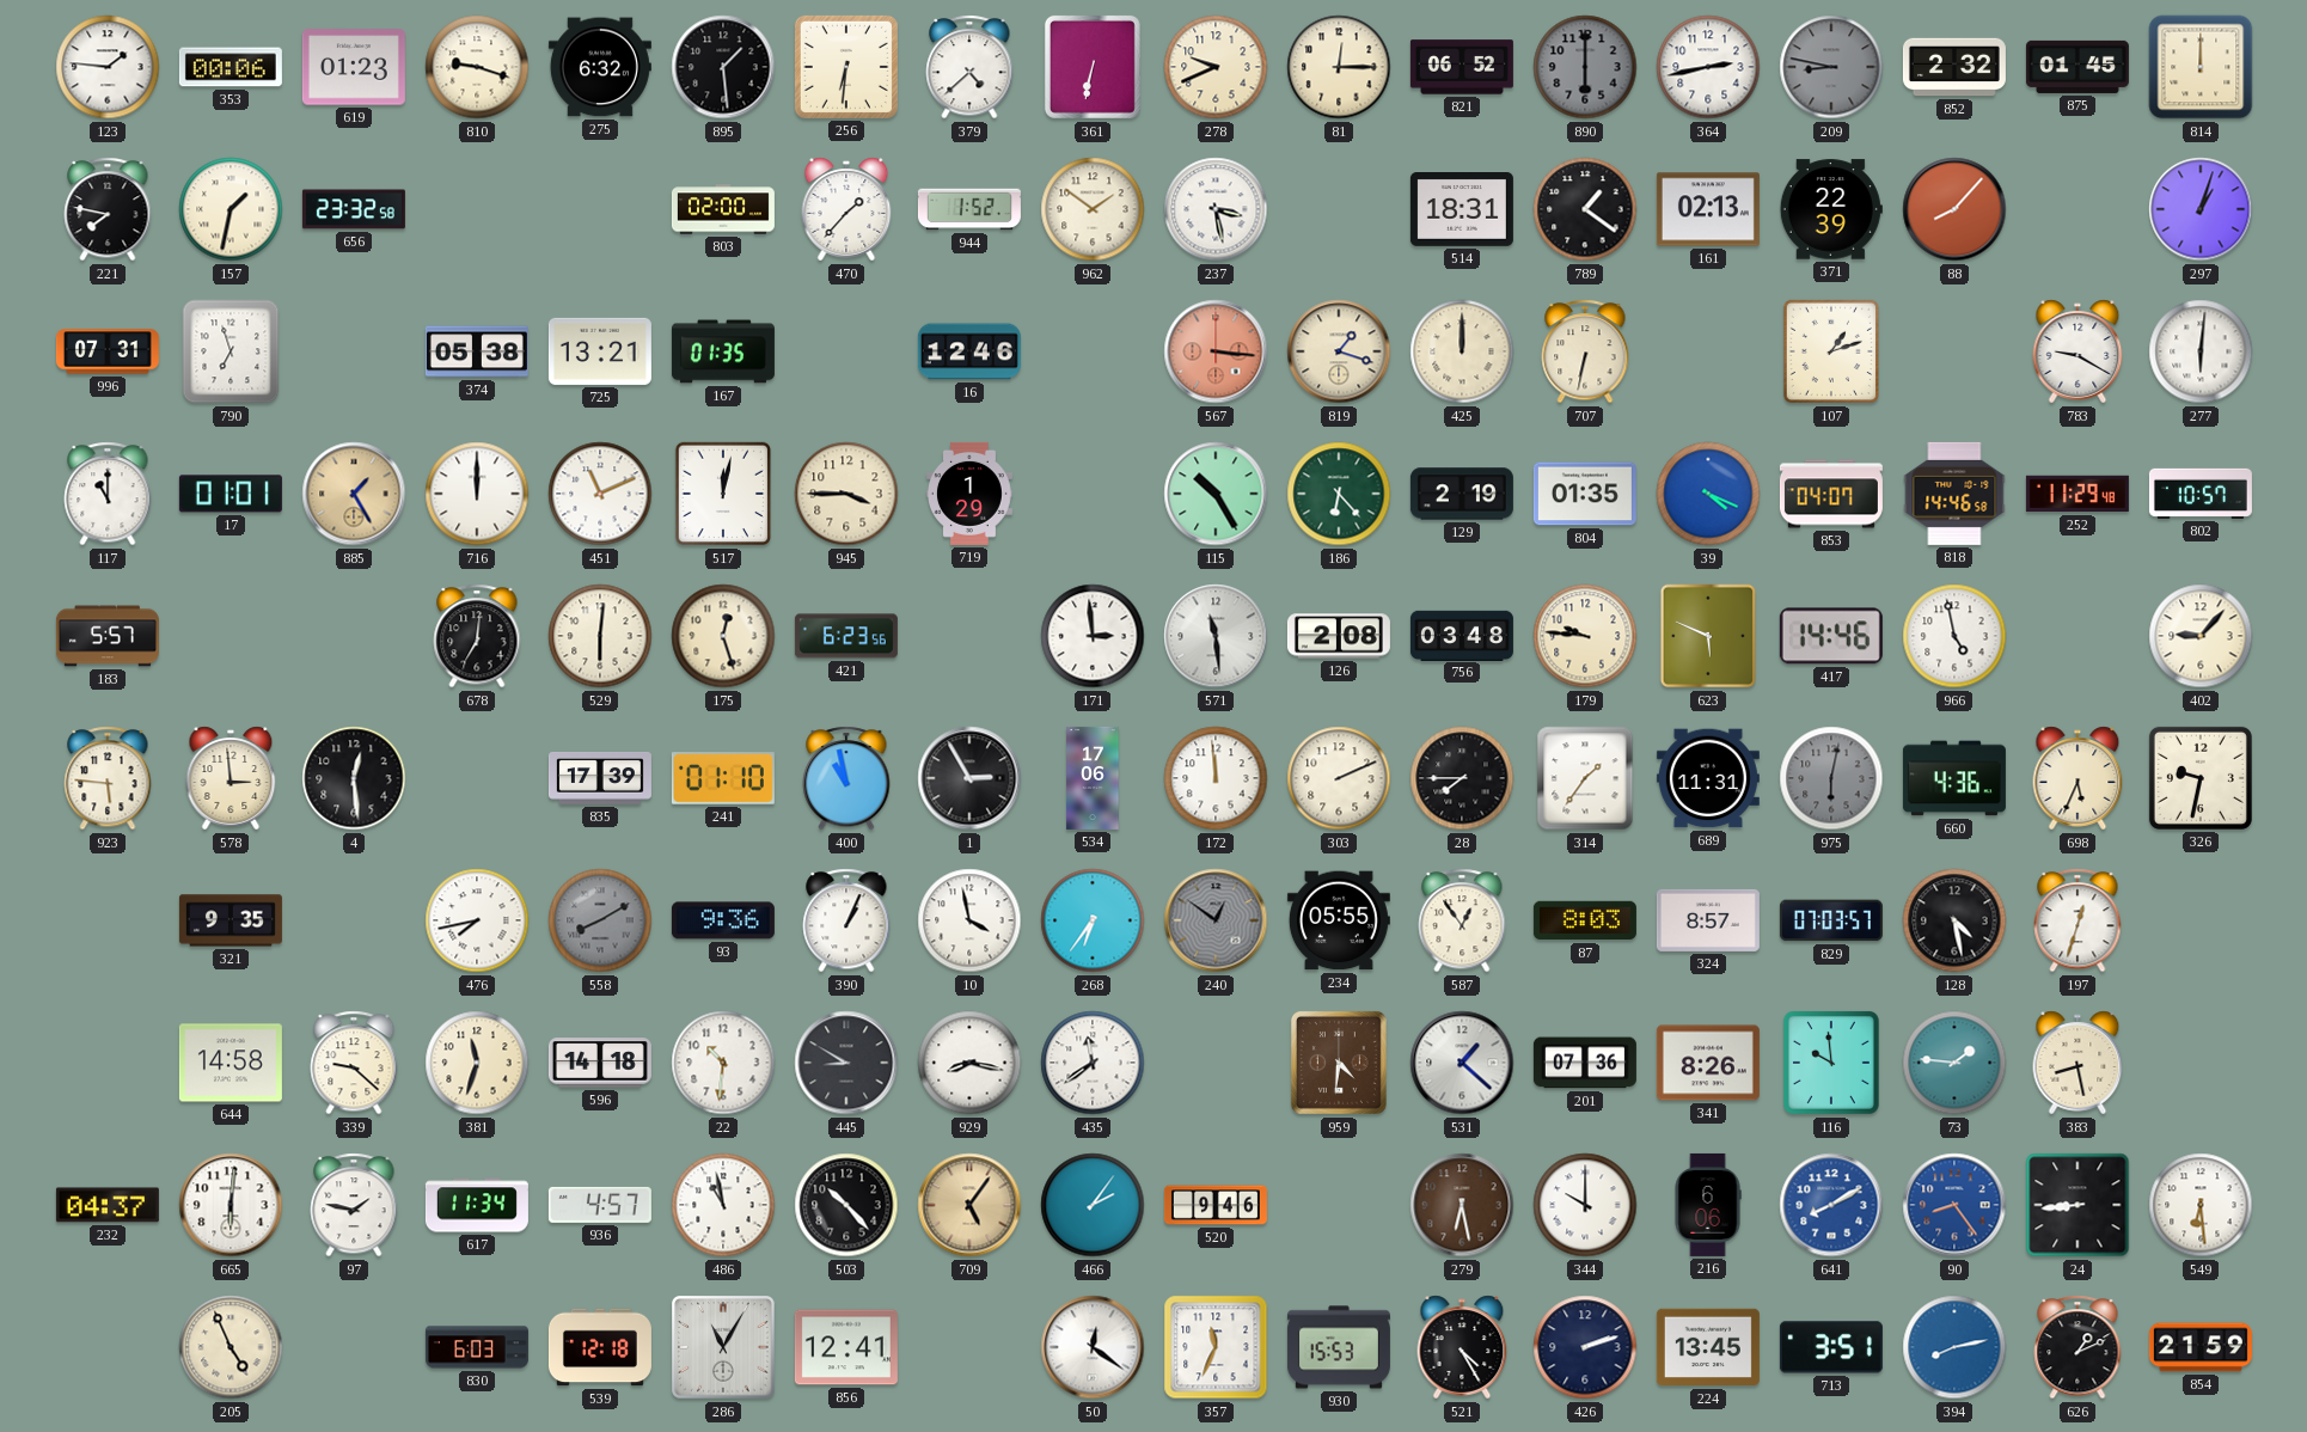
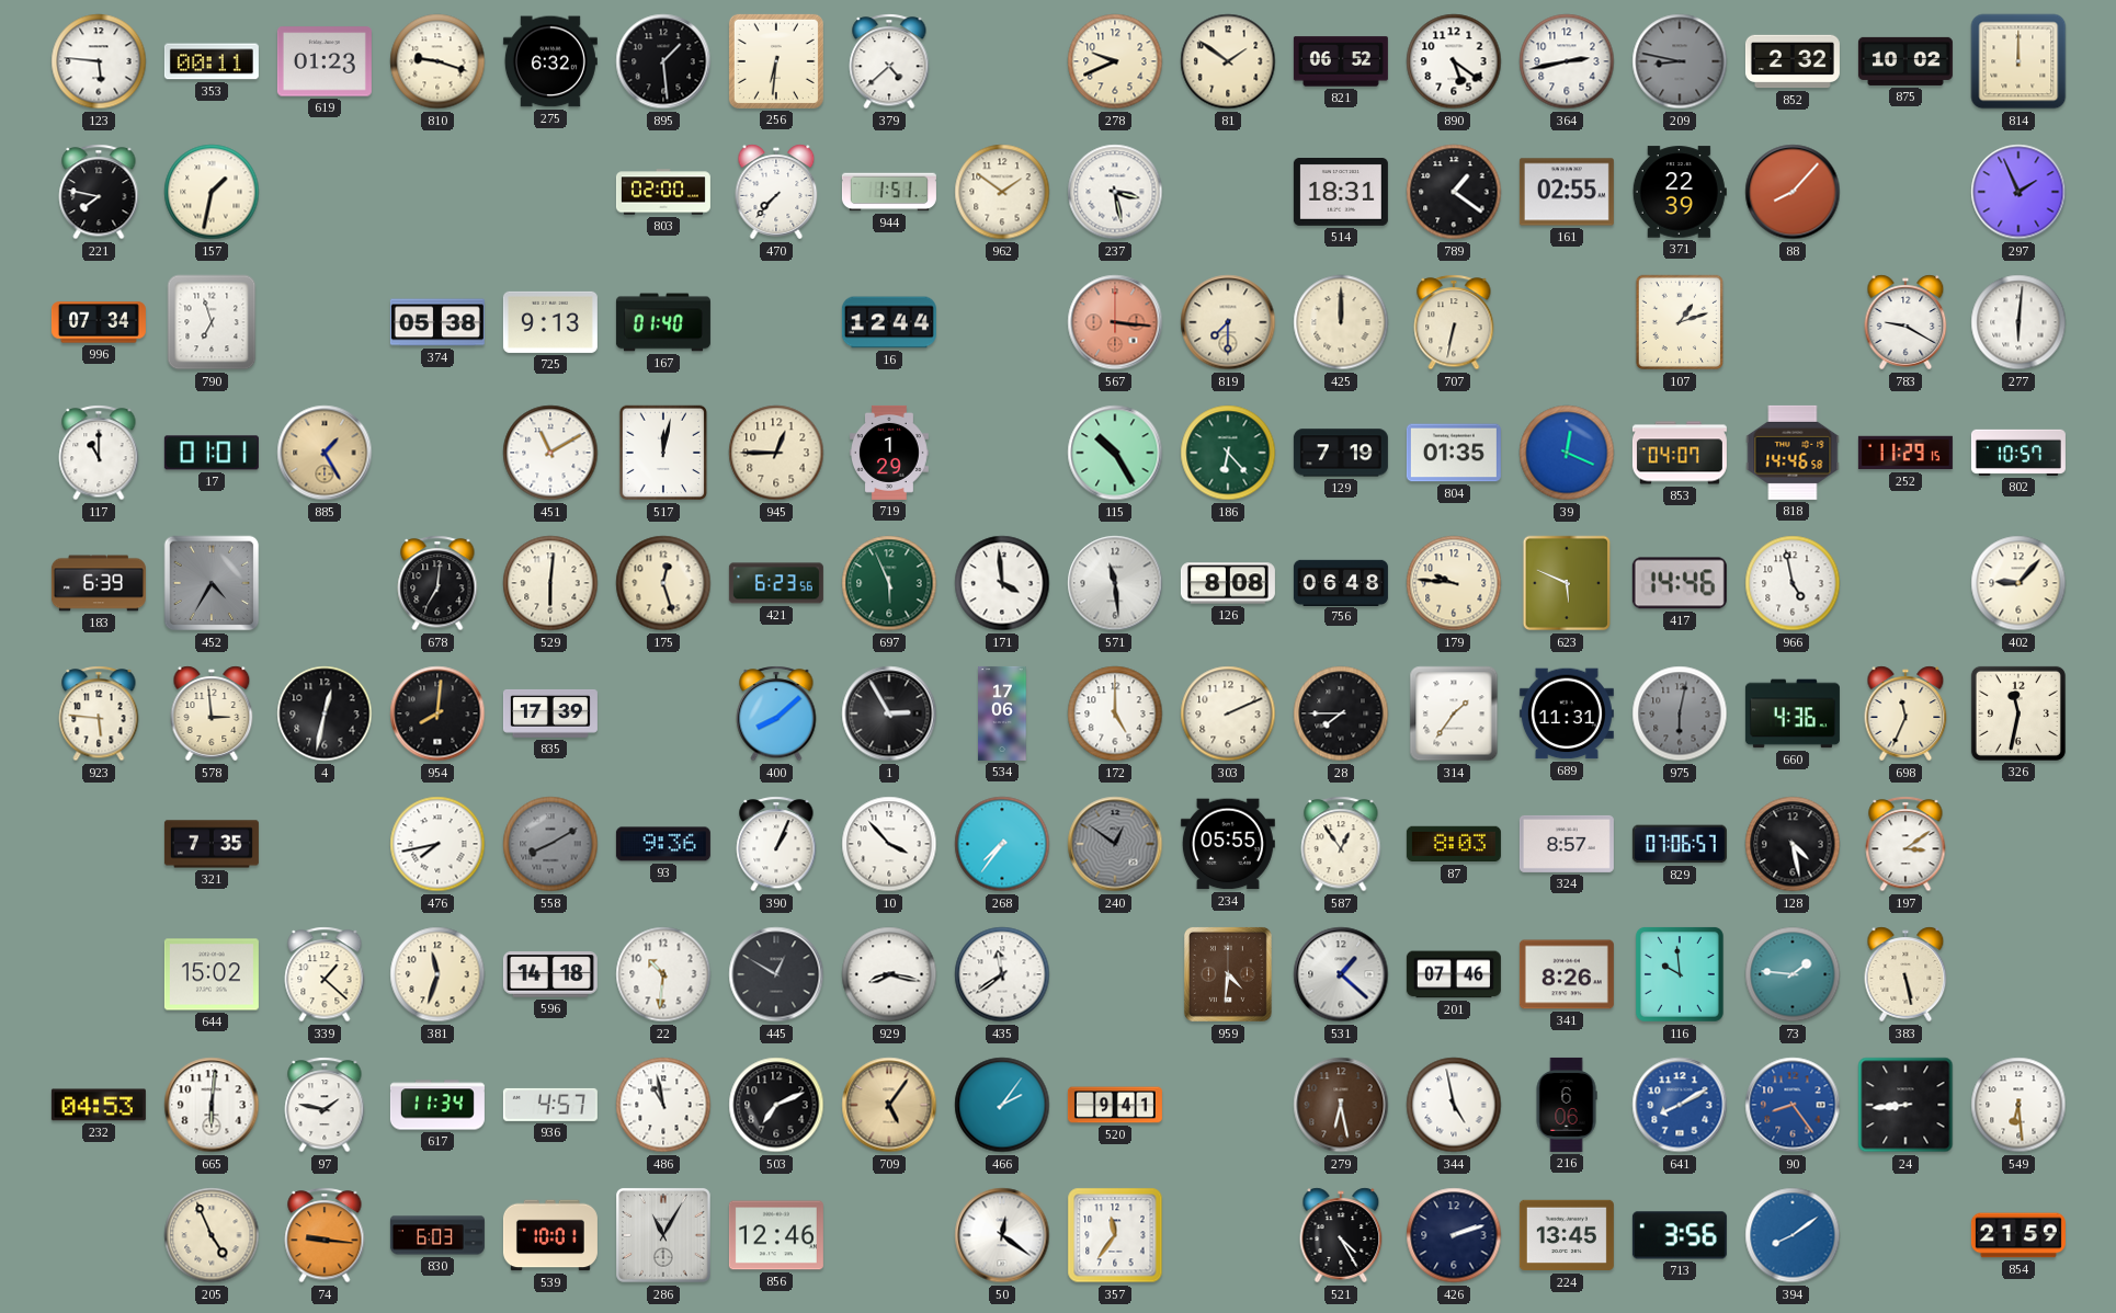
123: 1:46 -> 5:46 (99, 61)
353: 00:06 -> 00:11 (212, 61)
361: 6:32 -> none (1093, 67)
81: 12:15 -> 1:51 (1228, 61)
890: 6:00 -> 5:21 (1454, 61)
890 dial: grey -> white (1454, 61)
875: 01:45 -> 10:02 (1905, 61)
656: 23:32 -> none (354, 209)
470: 1:37 -> 7:37 (776, 192)
944: 1:52 -> 1:51 (889, 192)
161: 02:13 -> 02:55 (1567, 192)
297: 1:03 -> 1:56 (2018, 192)
996: 07:31 -> 07:34 (99, 322)
725: 13:21 -> 9:13 (550, 322)
167: 01:35 -> 01:40 (663, 322)
16: 12:46 -> 12:44 (889, 322)
819: 1:18 -> 7:30 (1228, 322)
716: 12:00 -> none (477, 494)
451: 11:11 -> 11:10 (550, 453)
945: 3:45 -> 12:45 (776, 453)
129: 2:19 -> 7:19 (1341, 453)
39: 4:19 -> 12:19 (1567, 453)
252: 11:29:48 -> 11:29:15 (1905, 453)
183: 5:57 -> 6:39 (99, 583)
452: none -> 4:35 (212, 583)
697: none -> 5:56 (889, 583)
171: 2:59 -> 3:59 (1002, 583)
126: 2:08 -> 8:08 (1228, 583)
756: 03:48 -> 06:48 (1341, 582)
4: 12:29 -> 12:32 (325, 713)
954: none -> 8:01 (437, 713)
241: 01:10 -> none (723, 778)
400: 10:58 -> 8:08 (776, 713)
172: 11:59 -> 5:00 (1115, 713)
698: 5:34 -> 11:34 (1905, 713)
326: 9:32 -> 11:32 (2018, 713)
321: 9:35 -> 7:35 (212, 844)
10: 3:58 -> 3:53 (889, 844)
268: 6:36 -> 7:36 (1002, 844)
829: 07:03 -> 07:06 (1680, 844)
197: 12:33 -> 3:09 (1905, 844)
644: 14:58 -> 15:02 (212, 974)
339: 9:22 -> 1:22 (325, 974)
445: 8:50 -> 12:50 (776, 974)
201: 07:36 -> 07:46 (1454, 974)
383: 8:28 -> 5:28 (1905, 974)
232: 04:37 -> 04:53 (99, 1105)
503: 10:23 -> 7:11 (776, 1105)
520: 9:46 -> 9:41 (1115, 1105)
344: 10:00 -> 4:58 (1454, 1105)
74: none -> 9:16 (325, 1235)
539: 12:18 -> 10:01 (550, 1235)
856: 12:41 -> 12:46 (776, 1235)
357: 11:34 -> 11:36 (1115, 1235)
930: 15:53 -> none (1339, 1347)
713: 3:51 -> 3:56 (1680, 1235)
394: 8:13 -> 8:09 (1793, 1235)
626: 1:11 -> none (2077, 1347)
